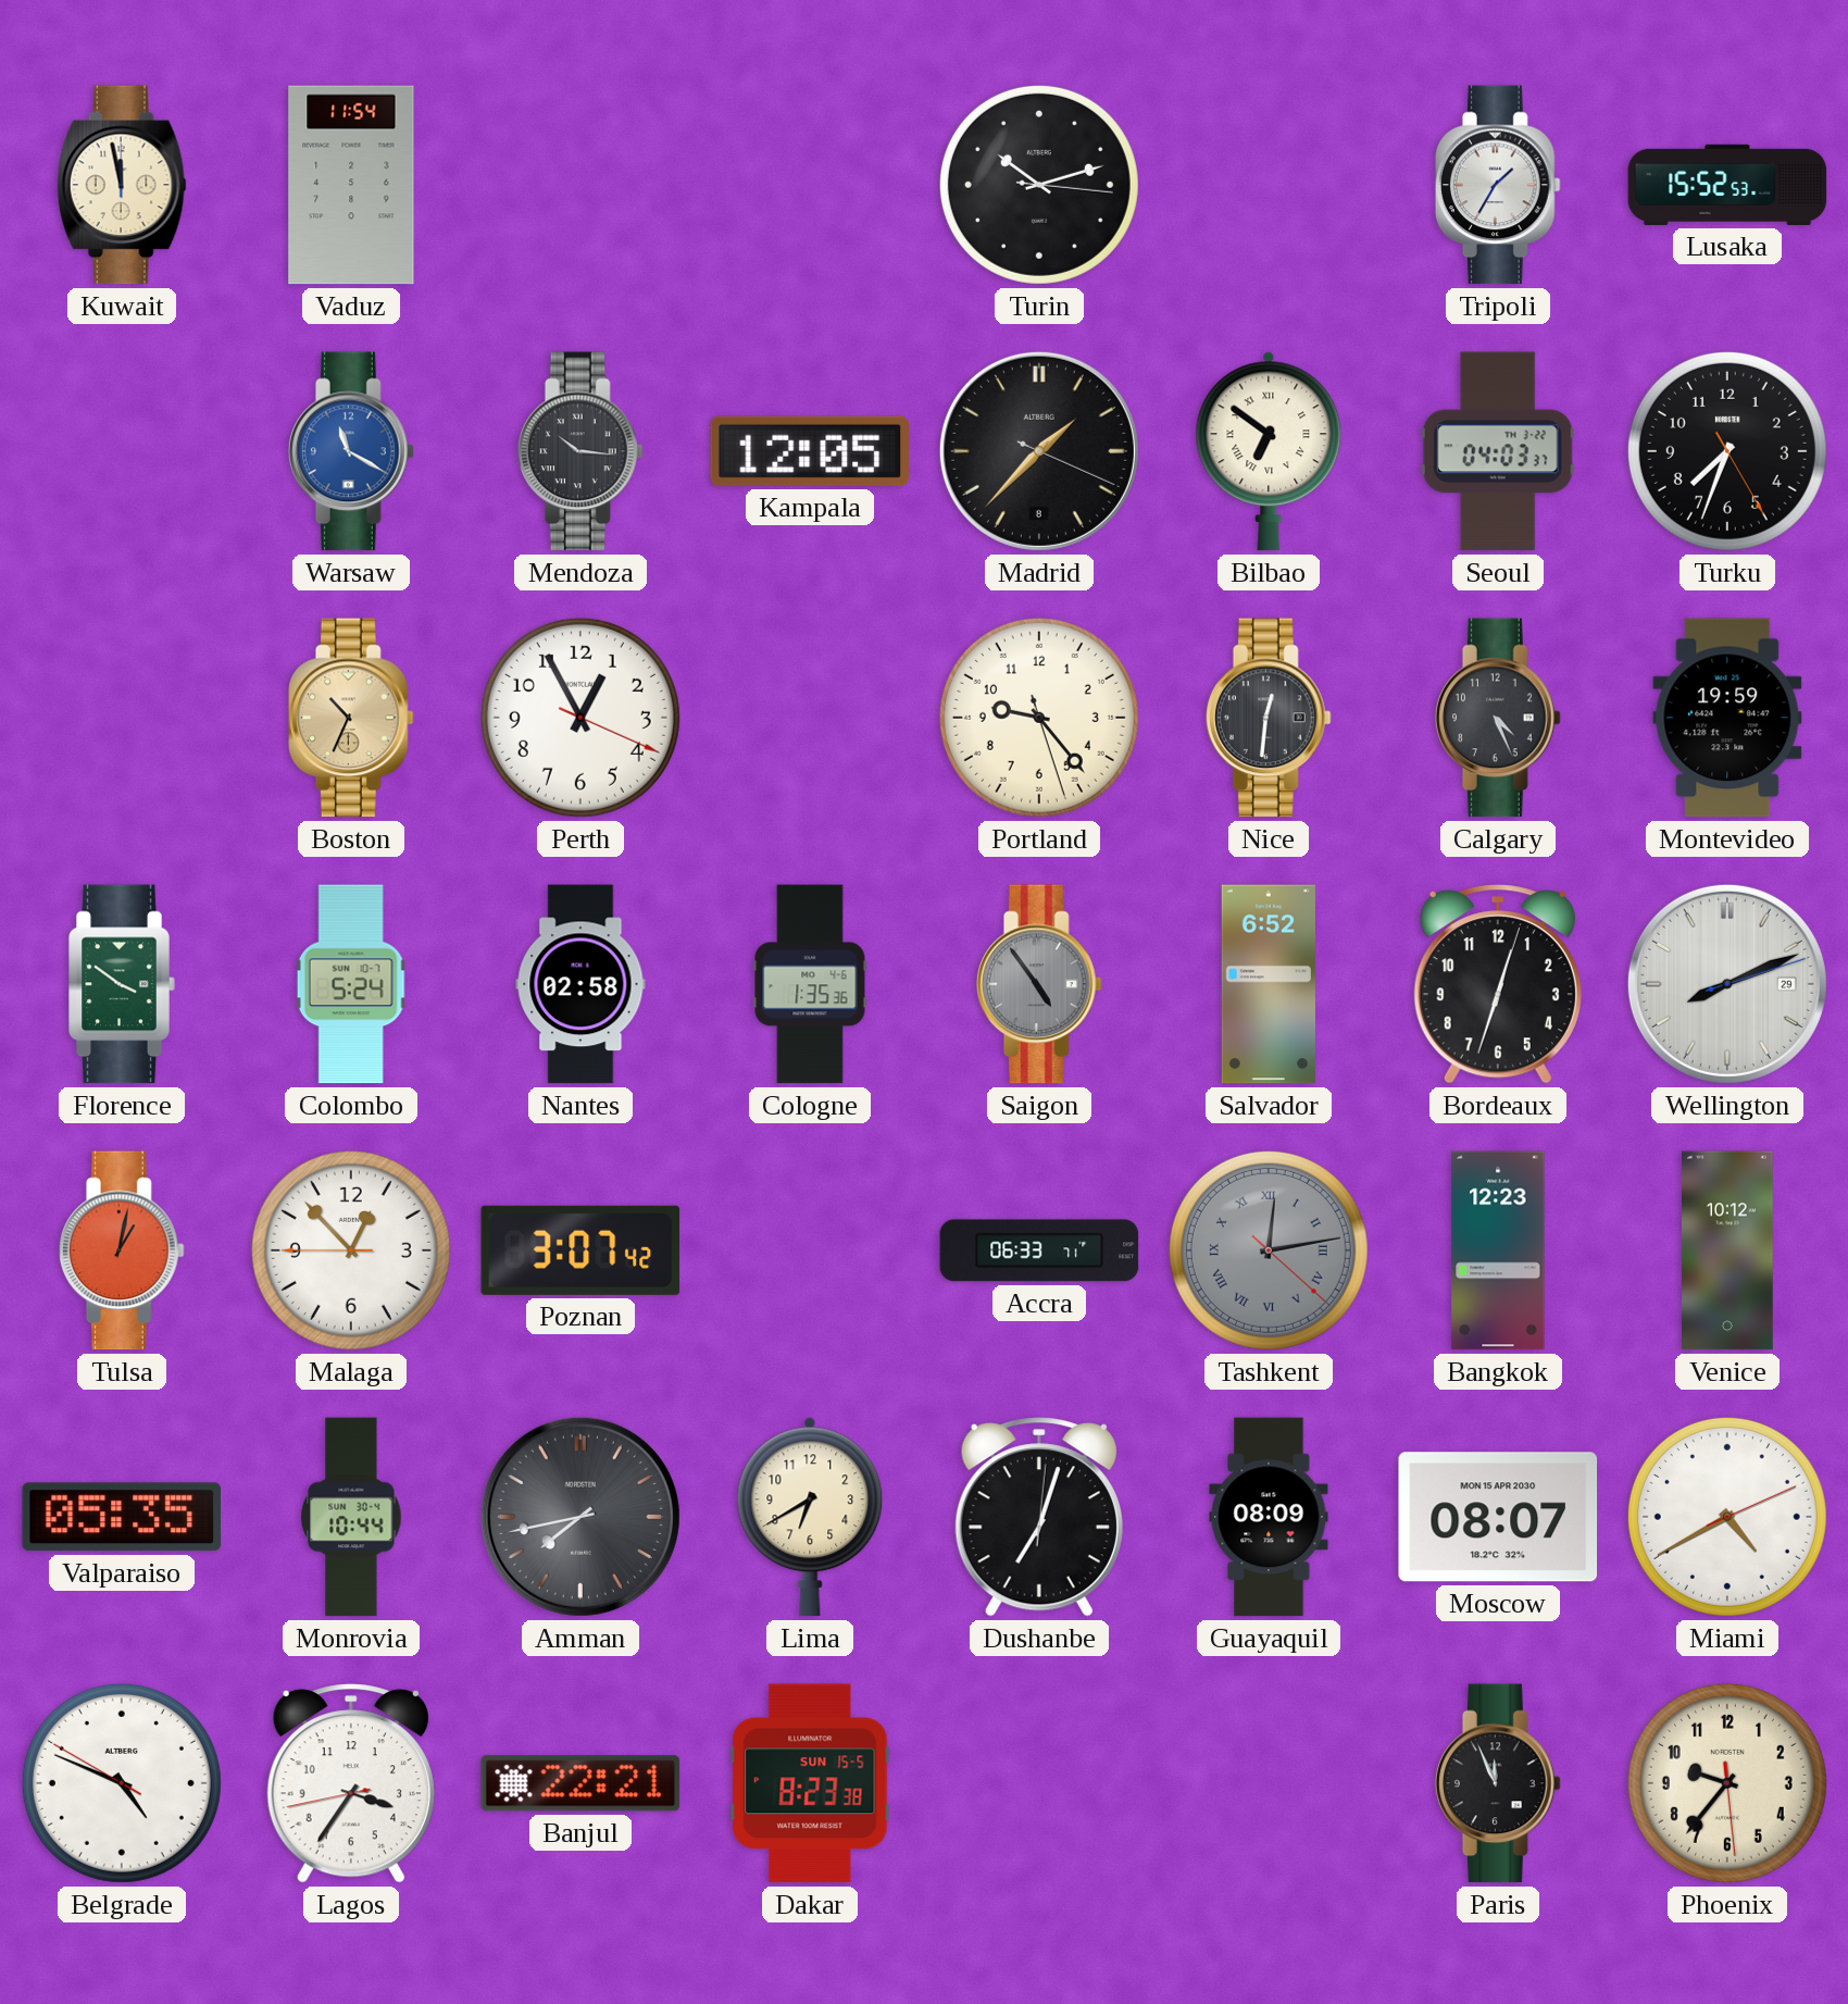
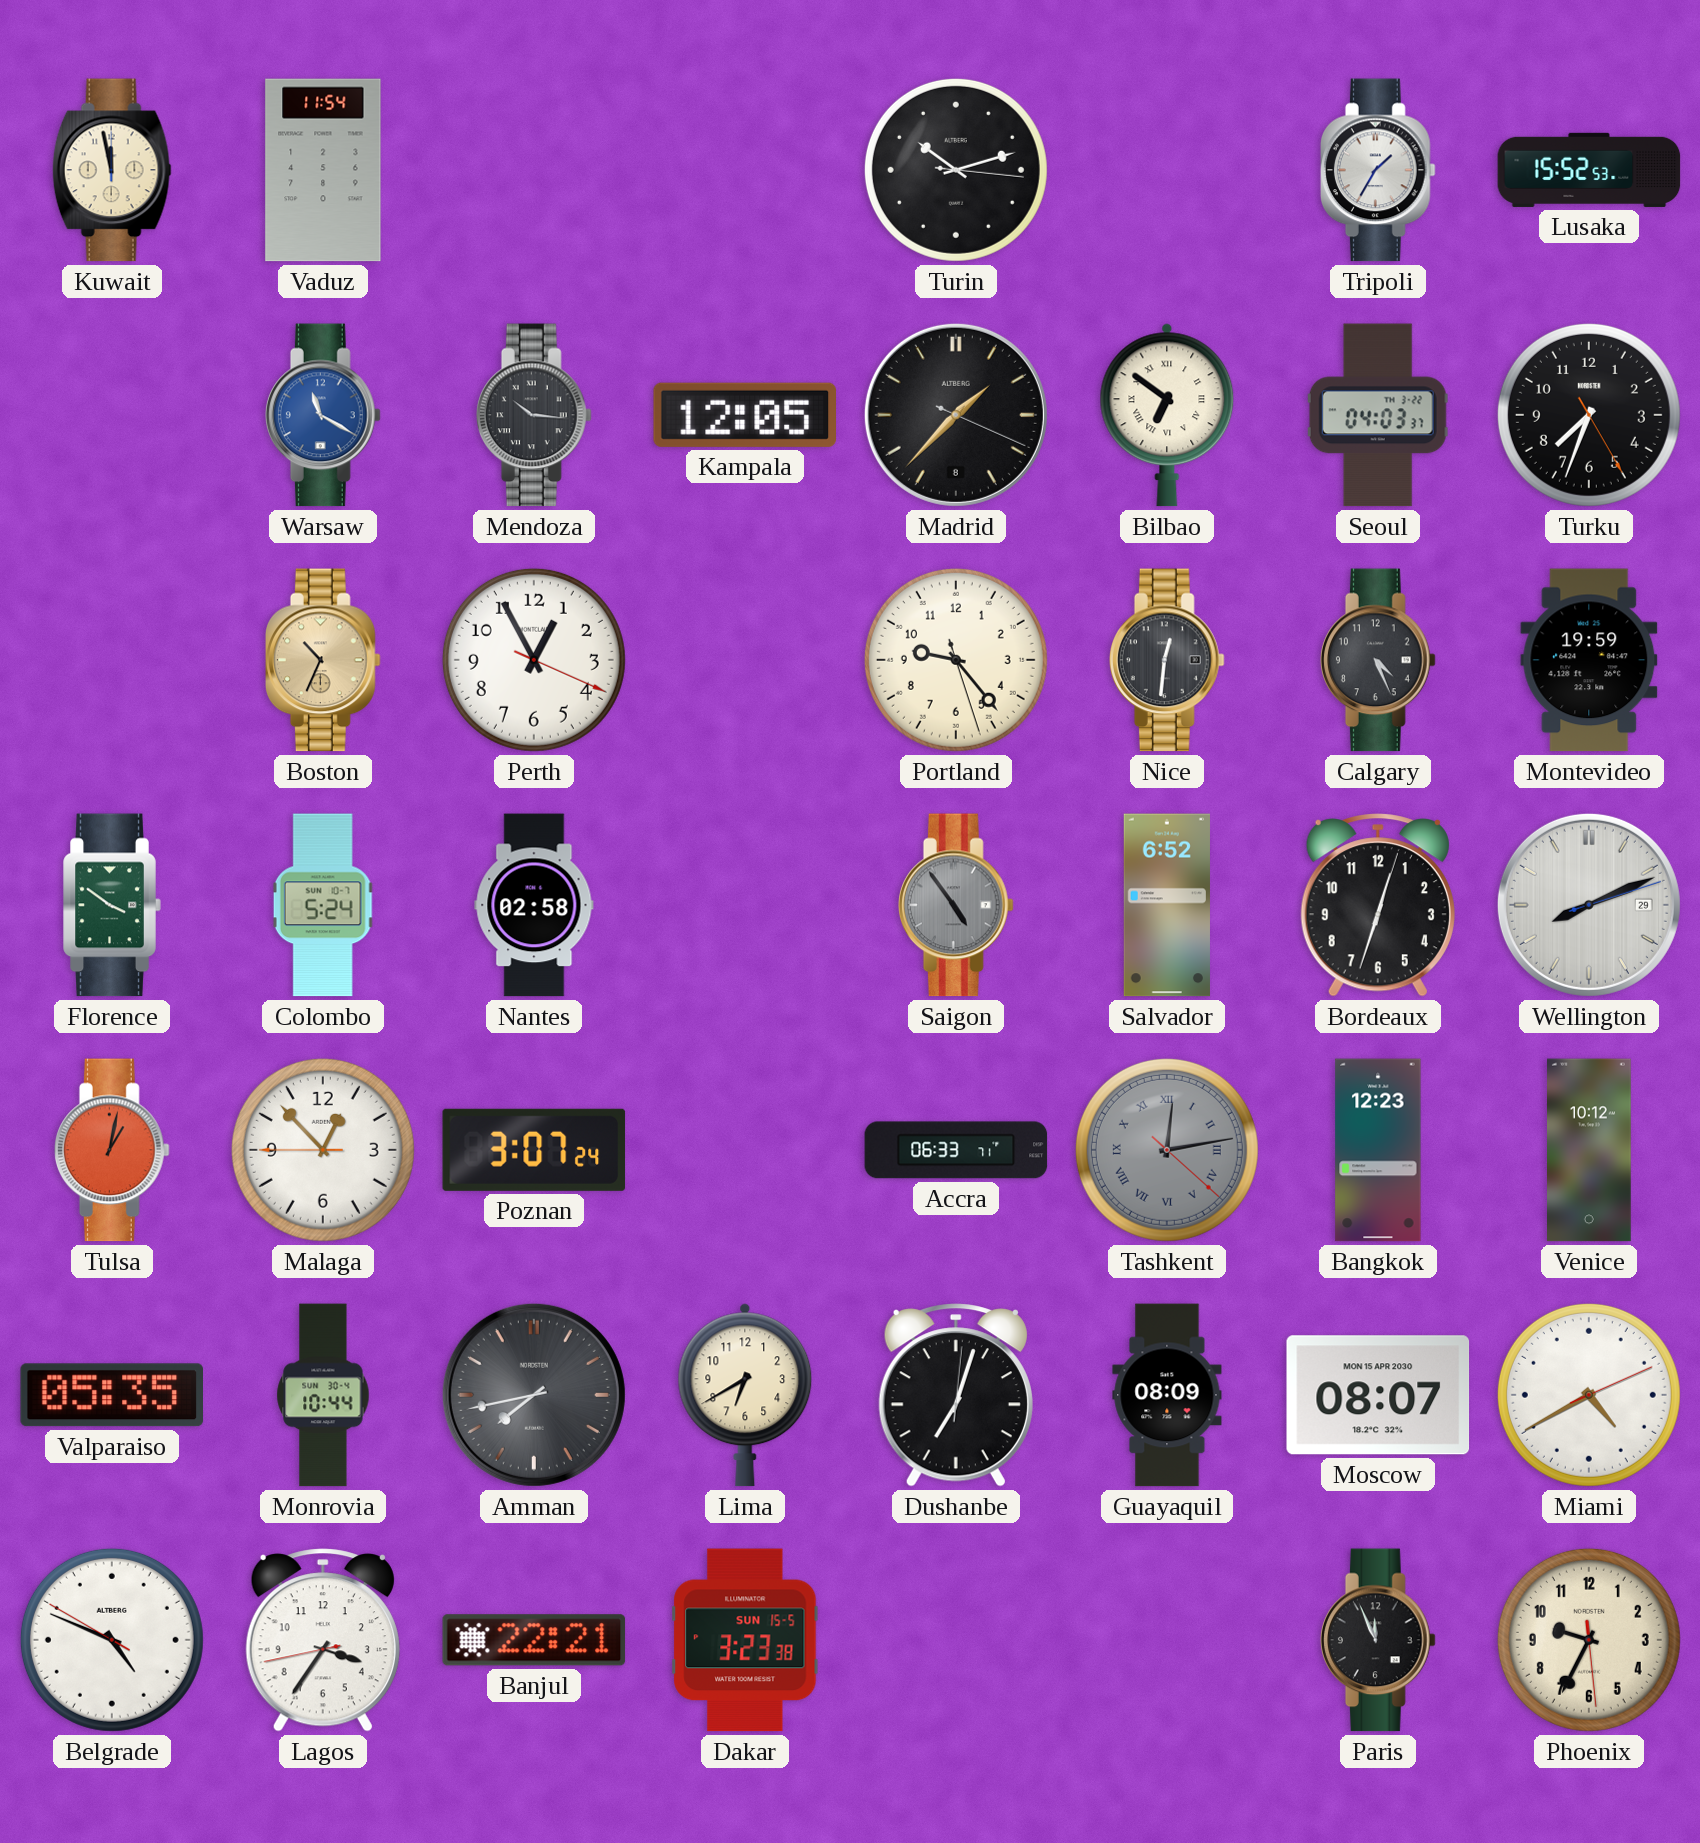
Cologne: 1:35 -> none (810, 984)
Poznan: 3:07:42 -> 3:07:24 (534, 1150)
Dakar: 8:23 -> 3:23 (745, 1640)
Phoenix: 9:36 -> 9:34 (1589, 1640)
